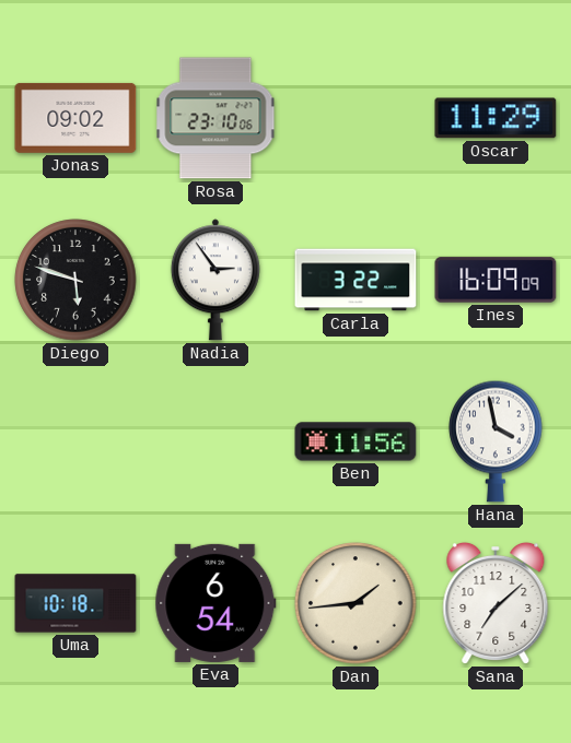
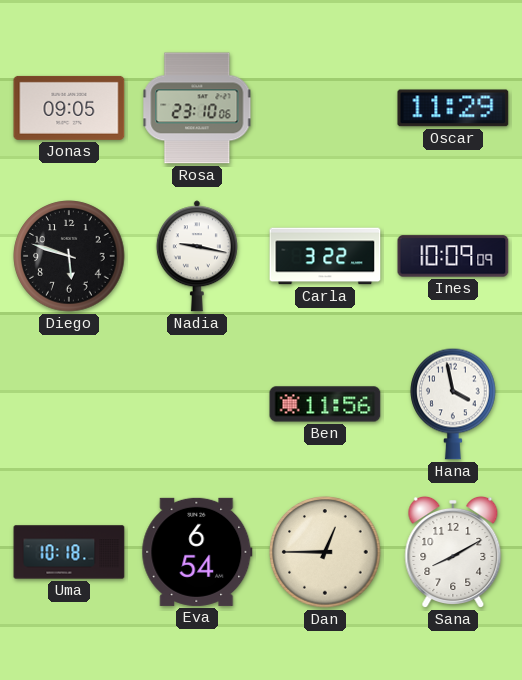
Jonas: 09:02 -> 09:05 (69, 108)
Nadia: 2:54 -> 9:17 (197, 256)
Ines: 16:09 -> 10:09 (453, 256)
Dan: 1:44 -> 12:45 (325, 552)
Sana: 7:08 -> 8:10 (453, 552)
